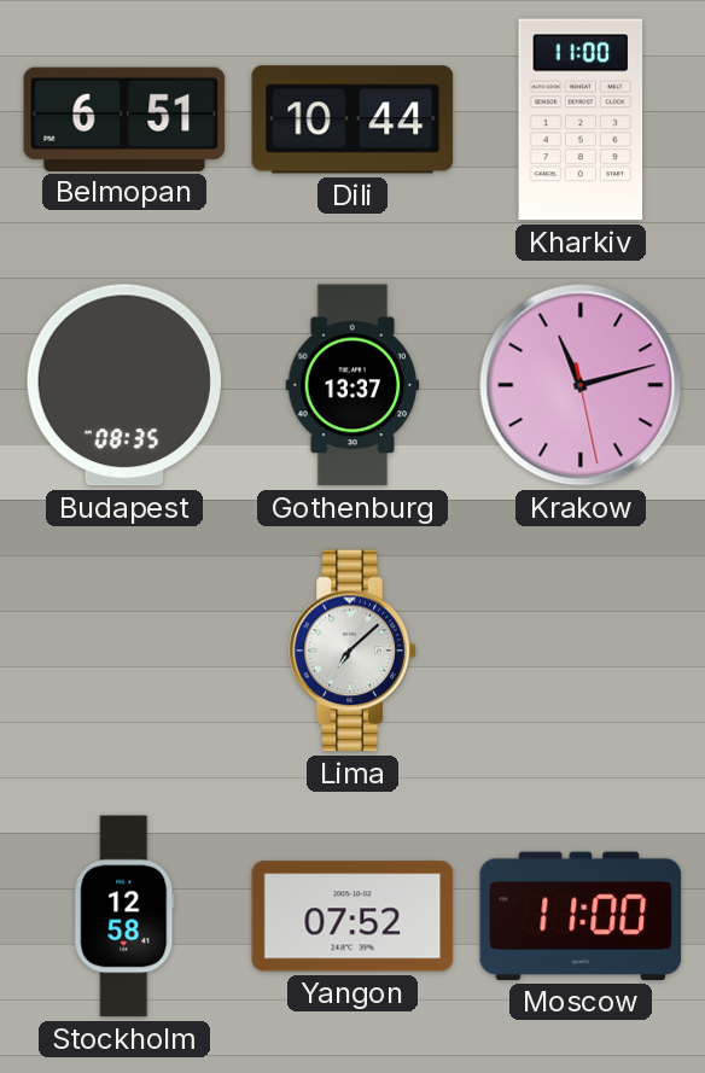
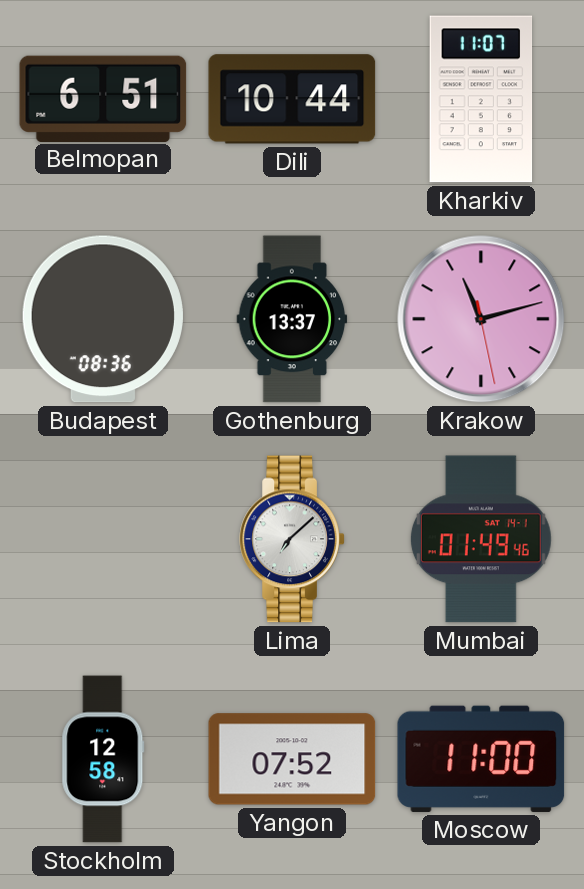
Kharkiv: 11:00 -> 11:07 (481, 99)
Budapest: 08:35 -> 08:36 (103, 319)
Mumbai: none -> 01:49 (481, 539)
